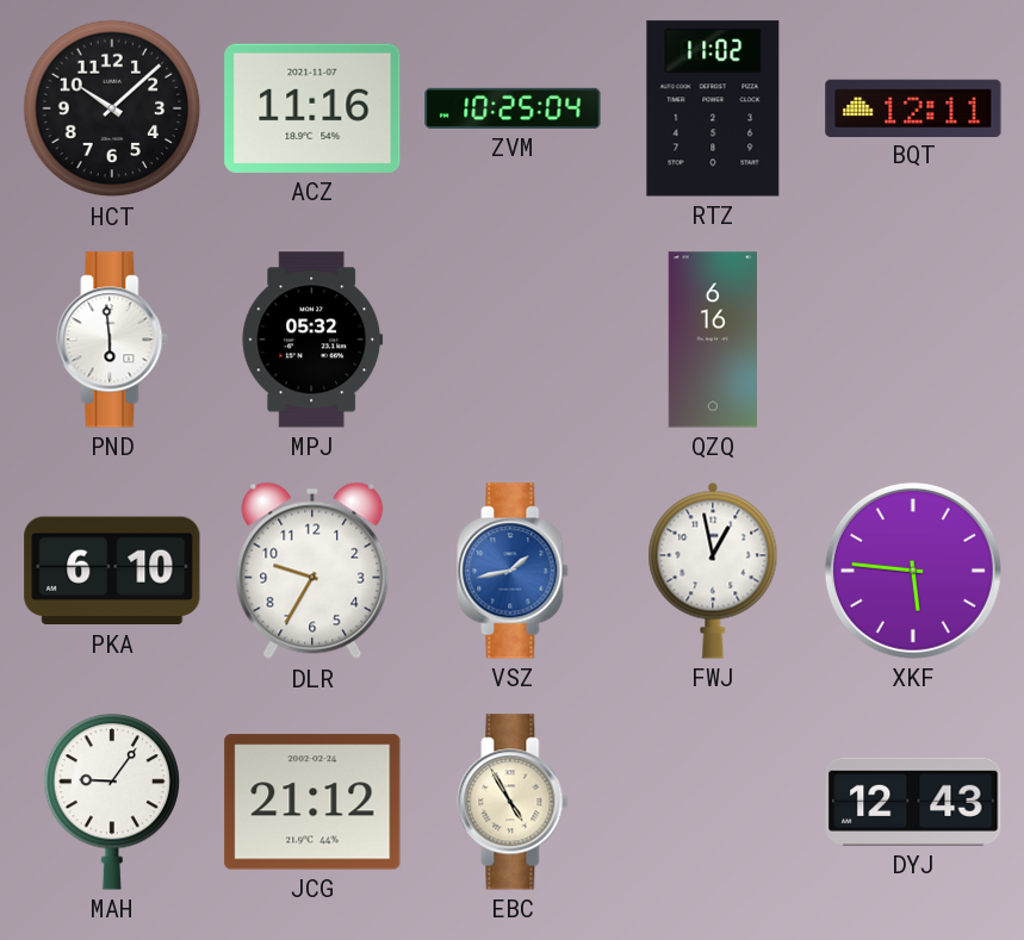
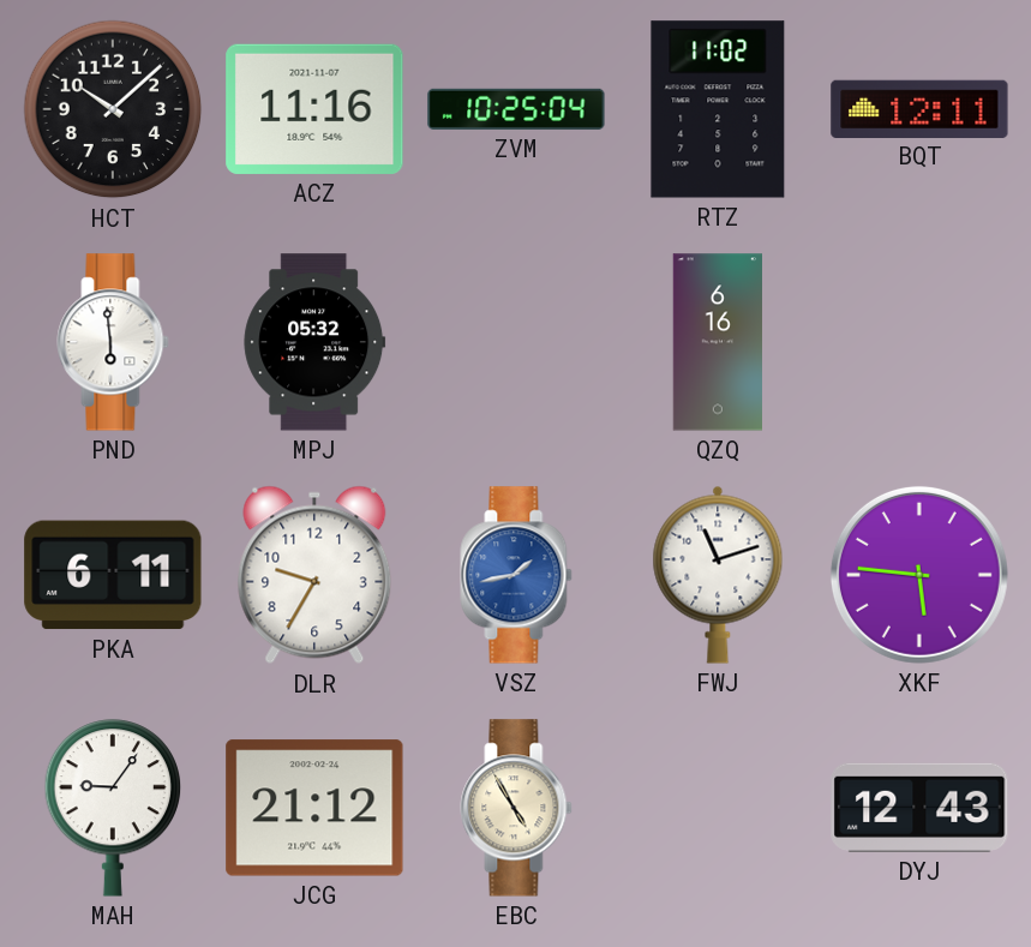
PKA: 6:10 -> 6:11 (113, 575)
FWJ: 12:58 -> 11:12 (718, 575)
